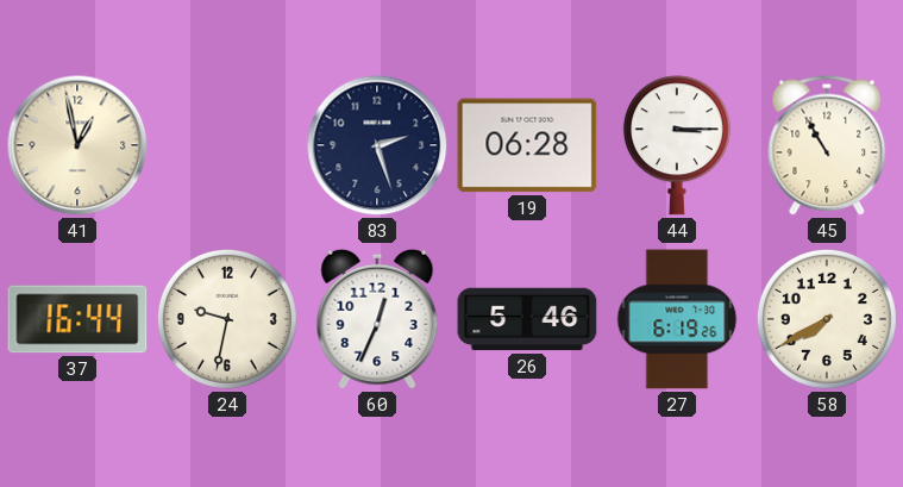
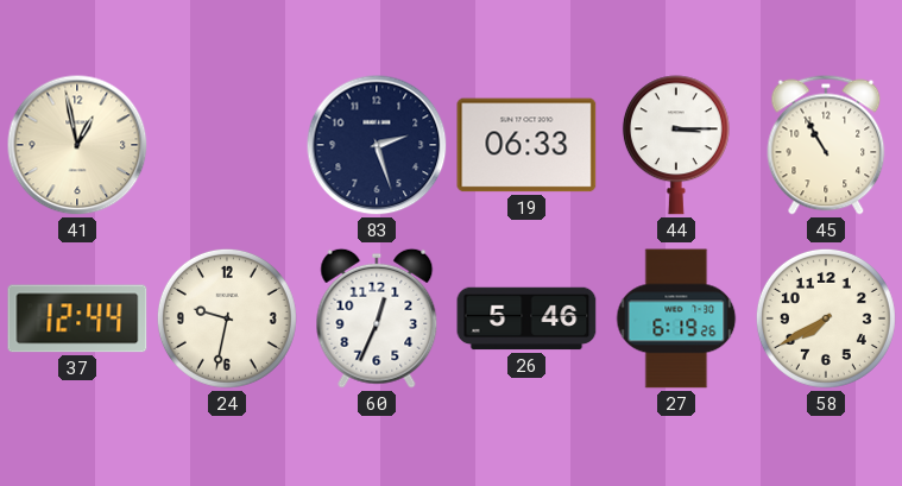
19: 06:28 -> 06:33 (526, 145)
37: 16:44 -> 12:44 (77, 318)
